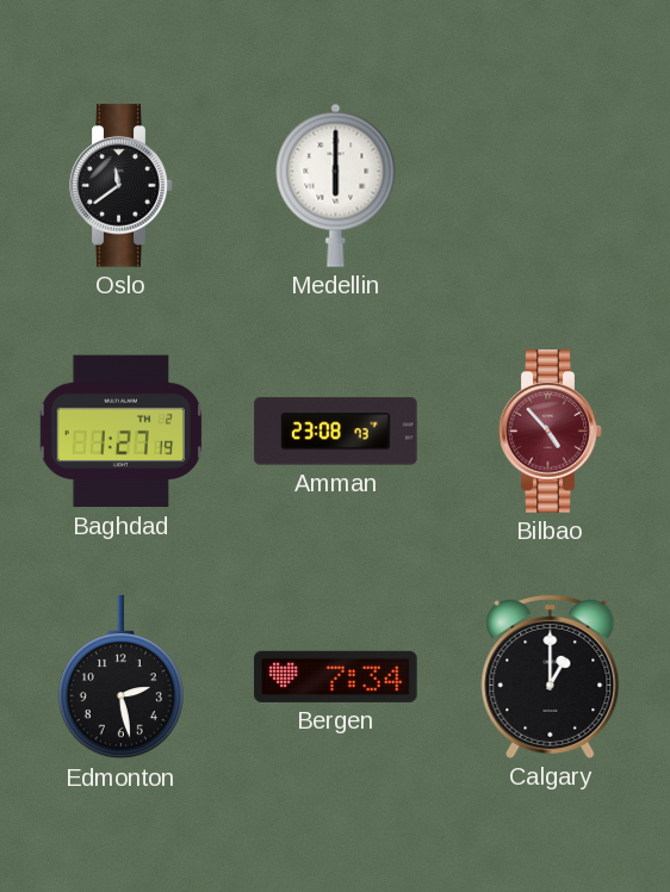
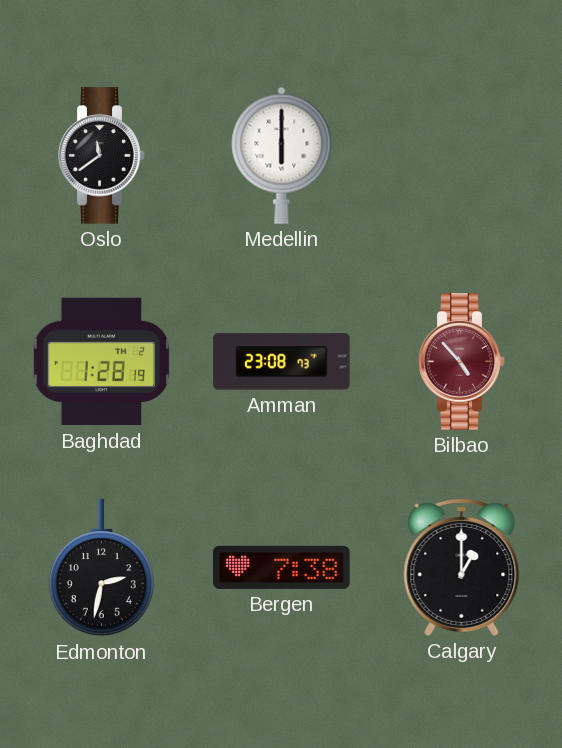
Baghdad: 1:27 -> 1:28 (102, 362)
Edmonton: 2:28 -> 2:32 (101, 568)
Bergen: 7:34 -> 7:38 (282, 567)
